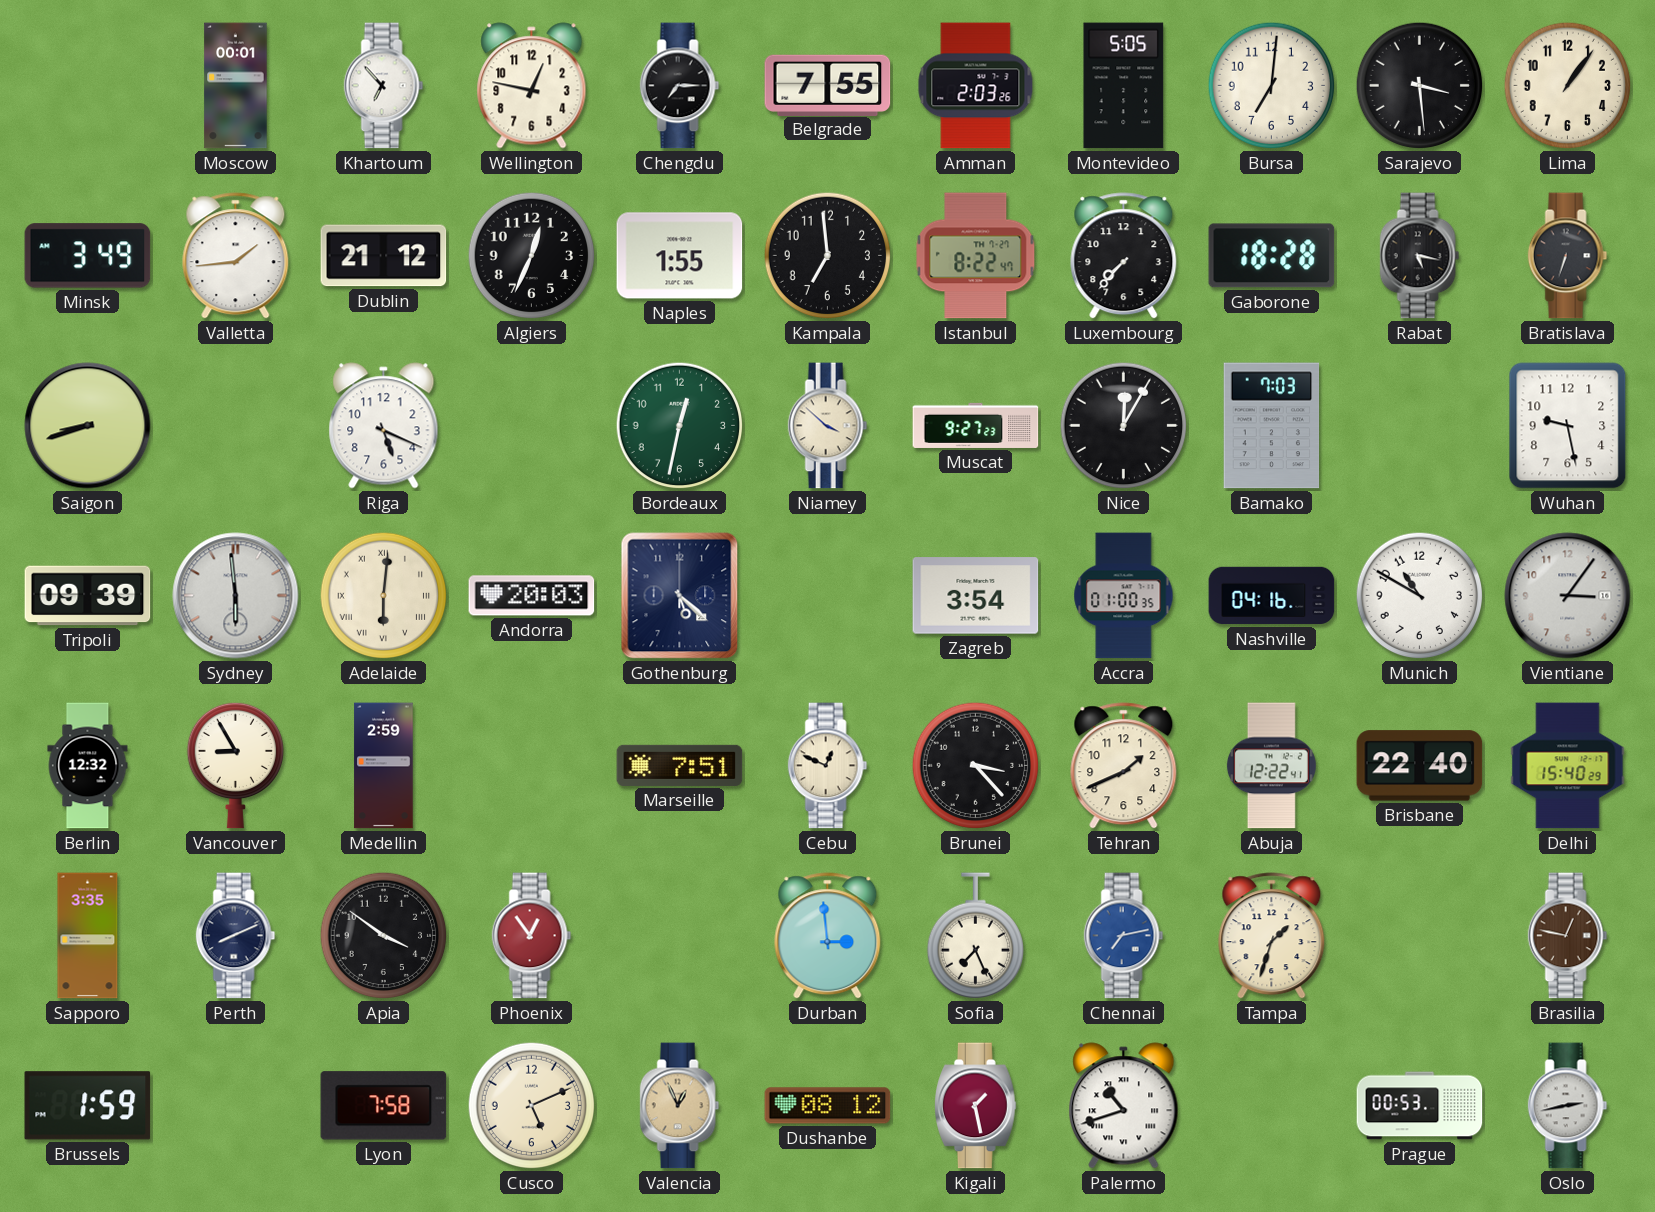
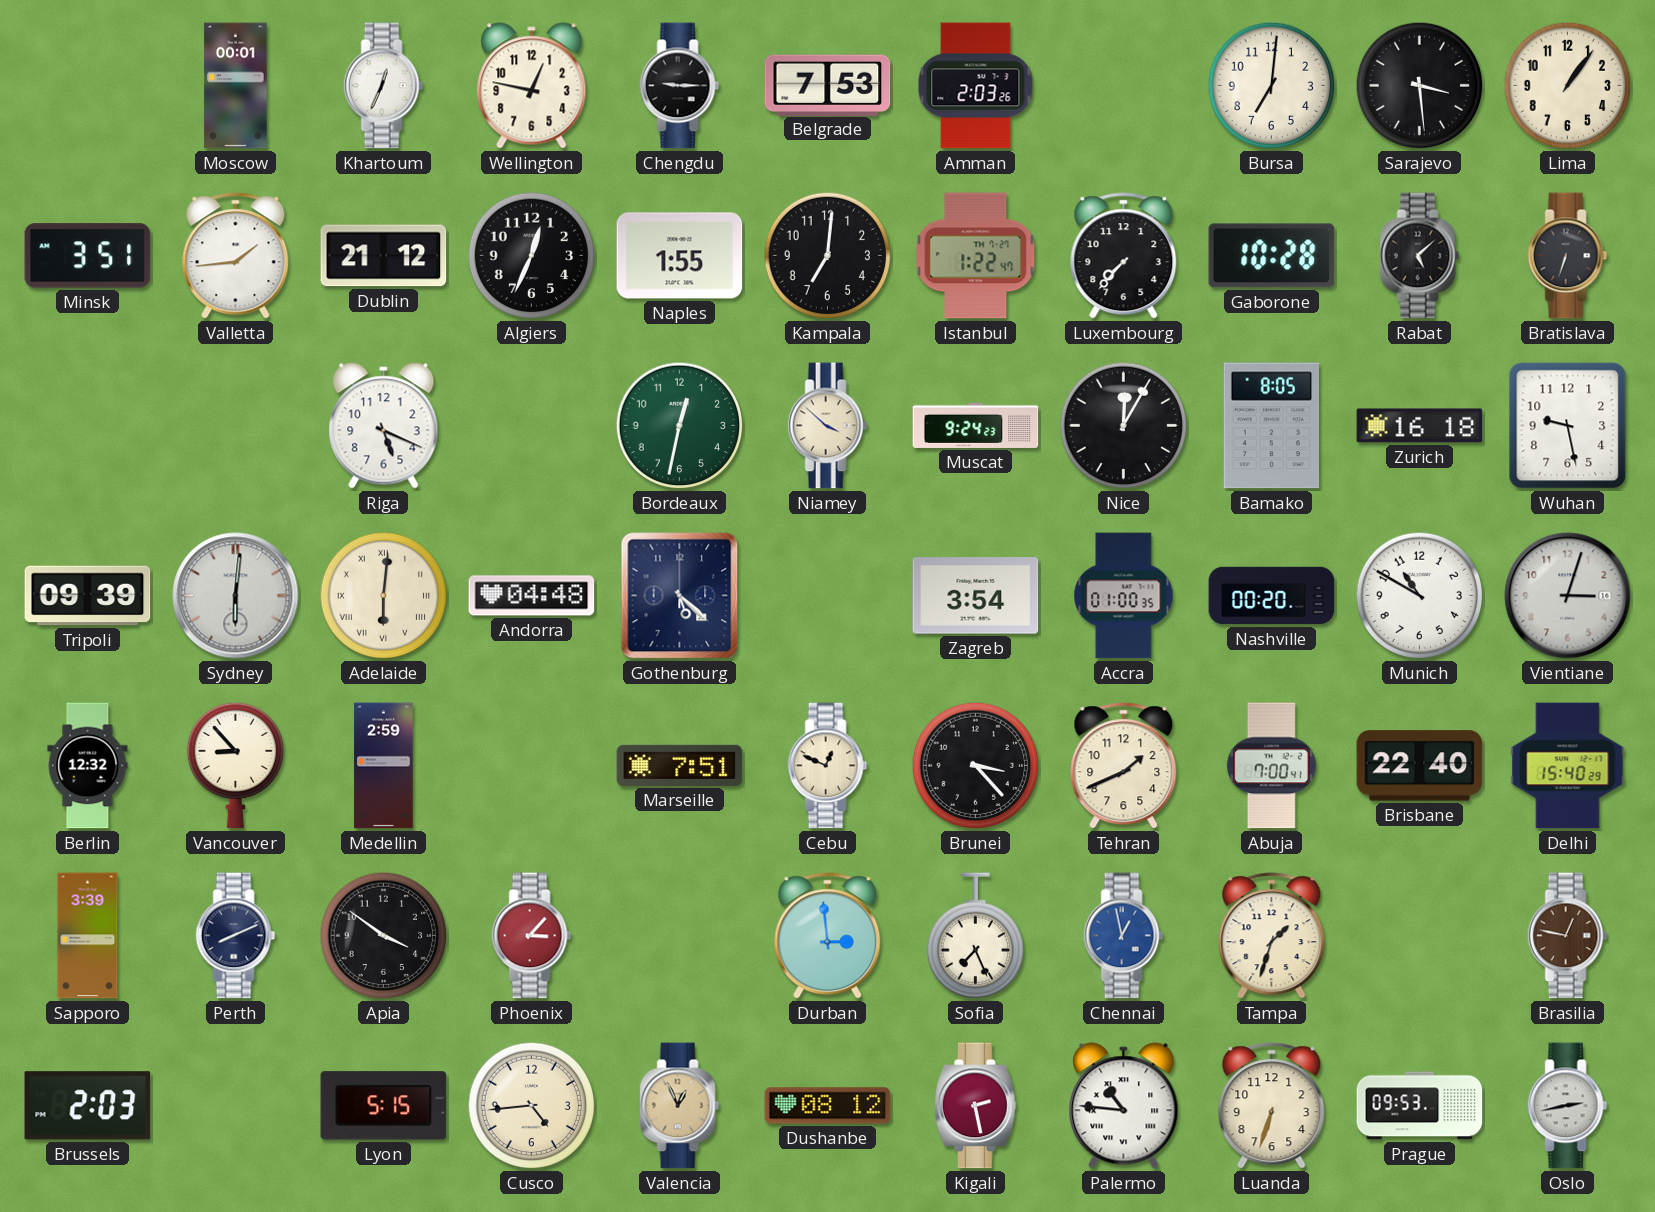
Khartoum: 6:53 -> 12:34 (384, 86)
Chengdu: 7:15 -> 9:15 (680, 86)
Belgrade: 7:55 -> 7:53 (828, 85)
Montevideo: 5:05 -> none (1124, 86)
Minsk: 3:49 -> 3:51 (88, 256)
Kampala: 6:59 -> 7:01 (828, 256)
Istanbul: 8:22 -> 1:22 (976, 256)
Gaborone: 18:28 -> 10:28 (1272, 256)
Rabat: 5:17 -> 5:08 (1420, 256)
Saigon: 8:42 -> none (88, 426)
Muscat: 9:27 -> 9:24 (976, 425)
Bamako: 7:03 -> 8:05 (1272, 426)
Zurich: none -> 16:18 (1420, 426)
Sydney: 5:59 -> 6:01 (236, 596)
Andorra: 20:03 -> 04:48 (532, 596)
Nashville: 04:16 -> 00:20 (1272, 596)
Vientiane: 3:06 -> 3:03 (1568, 596)
Vancouver: 8:55 -> 8:53 (235, 765)
Abuja: 12:22 -> 7:00 (1271, 766)
Sapporo: 3:35 -> 3:39 (88, 936)
Phoenix: 12:54 -> 3:07 (532, 936)
Chennai: 7:13 -> 12:58 (1124, 936)
Brussels: 1:59 -> 2:03 (88, 1106)
Lyon: 7:58 -> 5:15 (384, 1106)
Cusco: 5:11 -> 4:44 (532, 1106)
Kigali: 1:28 -> 2:28 (976, 1106)
Palermo: 10:42 -> 10:46 (1124, 1106)
Luanda: none -> 6:33 (1272, 1106)
Prague: 00:53 -> 09:53 (1420, 1106)
